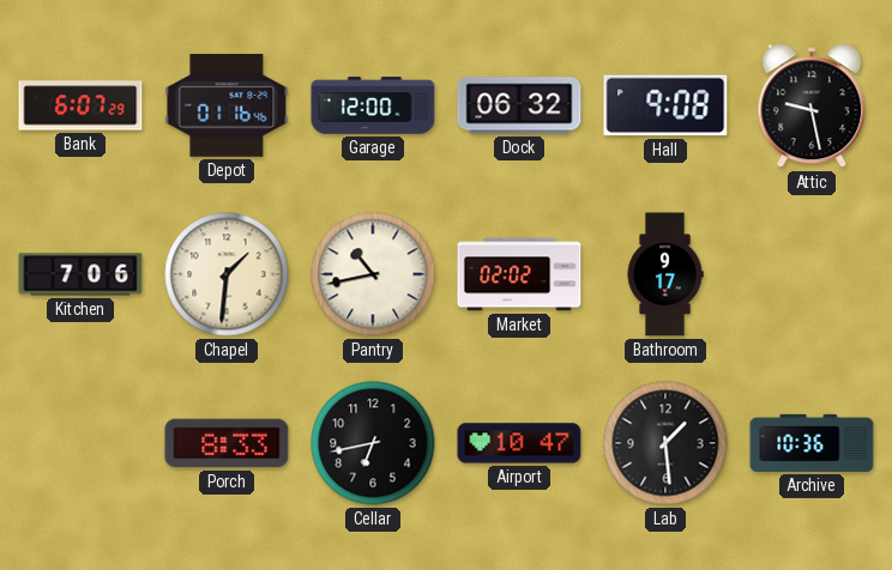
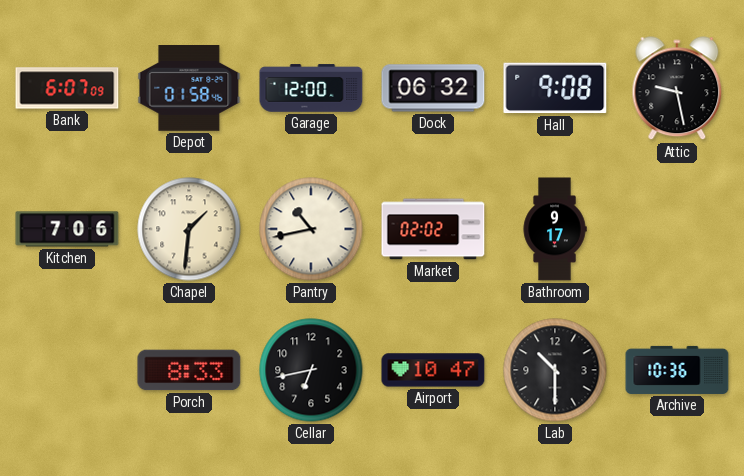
Bank: 6:07:29 -> 6:07:09 (67, 88)
Depot: 01:16 -> 01:58 (189, 89)
Lab: 1:29 -> 10:30 (555, 370)
